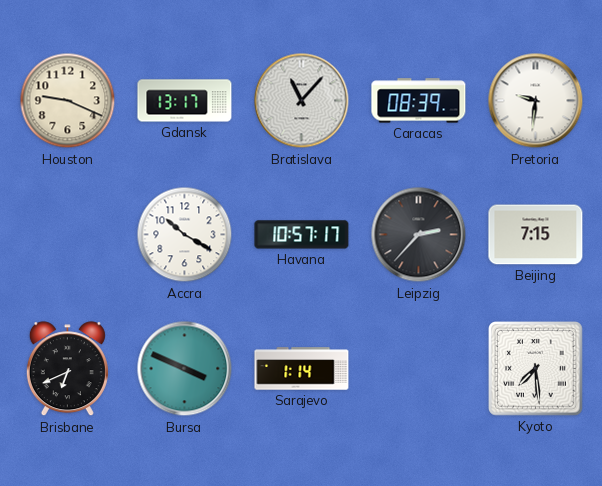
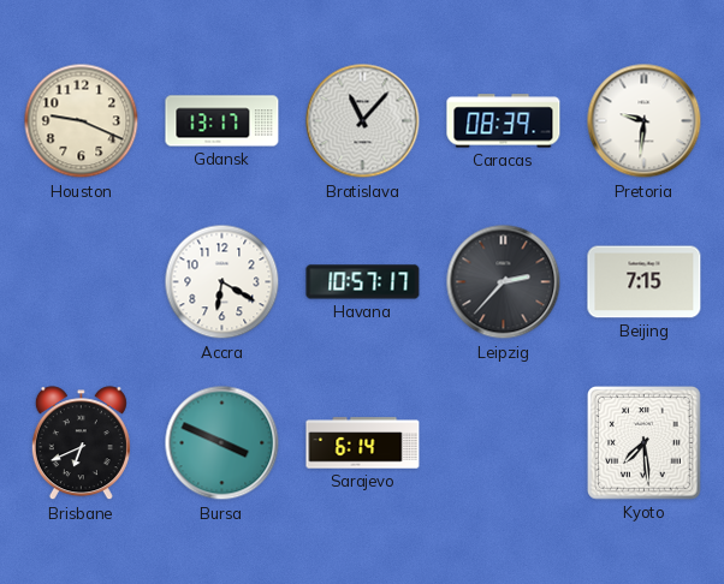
Accra: 10:20 -> 6:20 (222, 282)
Sarajevo: 1:14 -> 6:14 (363, 443)
